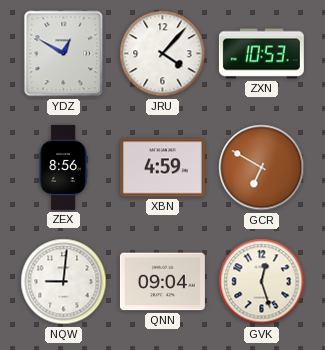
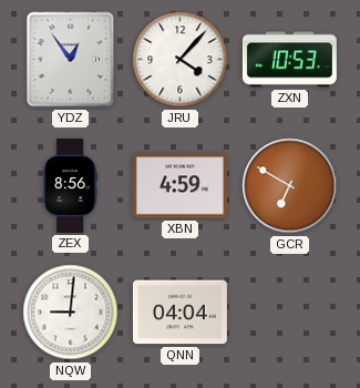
YDZ: 12:50 -> 12:54 (71, 60)
QNN: 09:04 -> 04:04 (179, 313)
GVK: 12:27 -> none (262, 282)
